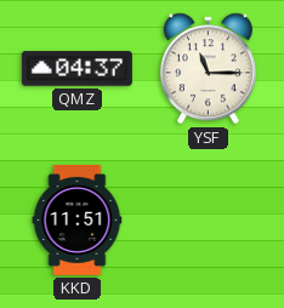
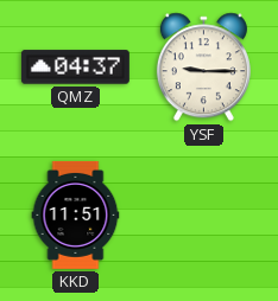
YSF: 11:15 -> 9:15 (203, 68)
